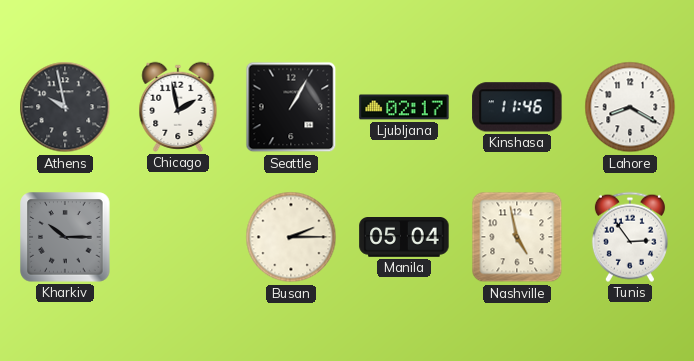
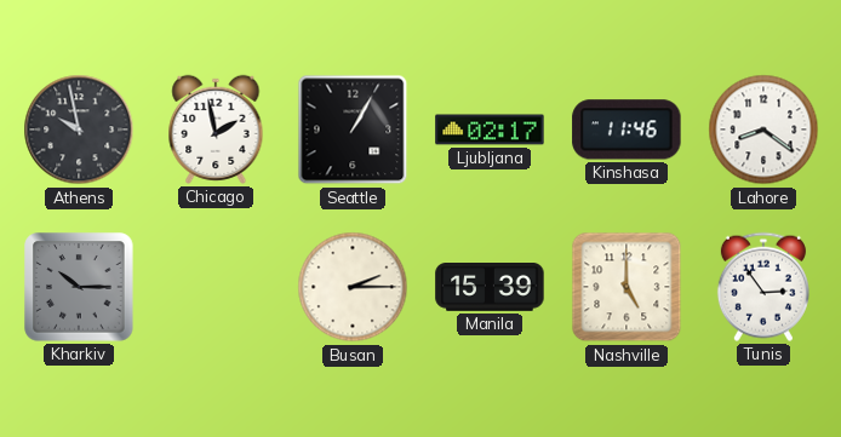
Lahore: 8:20 -> 8:21 (763, 130)
Manila: 05:04 -> 15:39 (490, 288)
Nashville: 4:58 -> 5:00 (627, 287)
